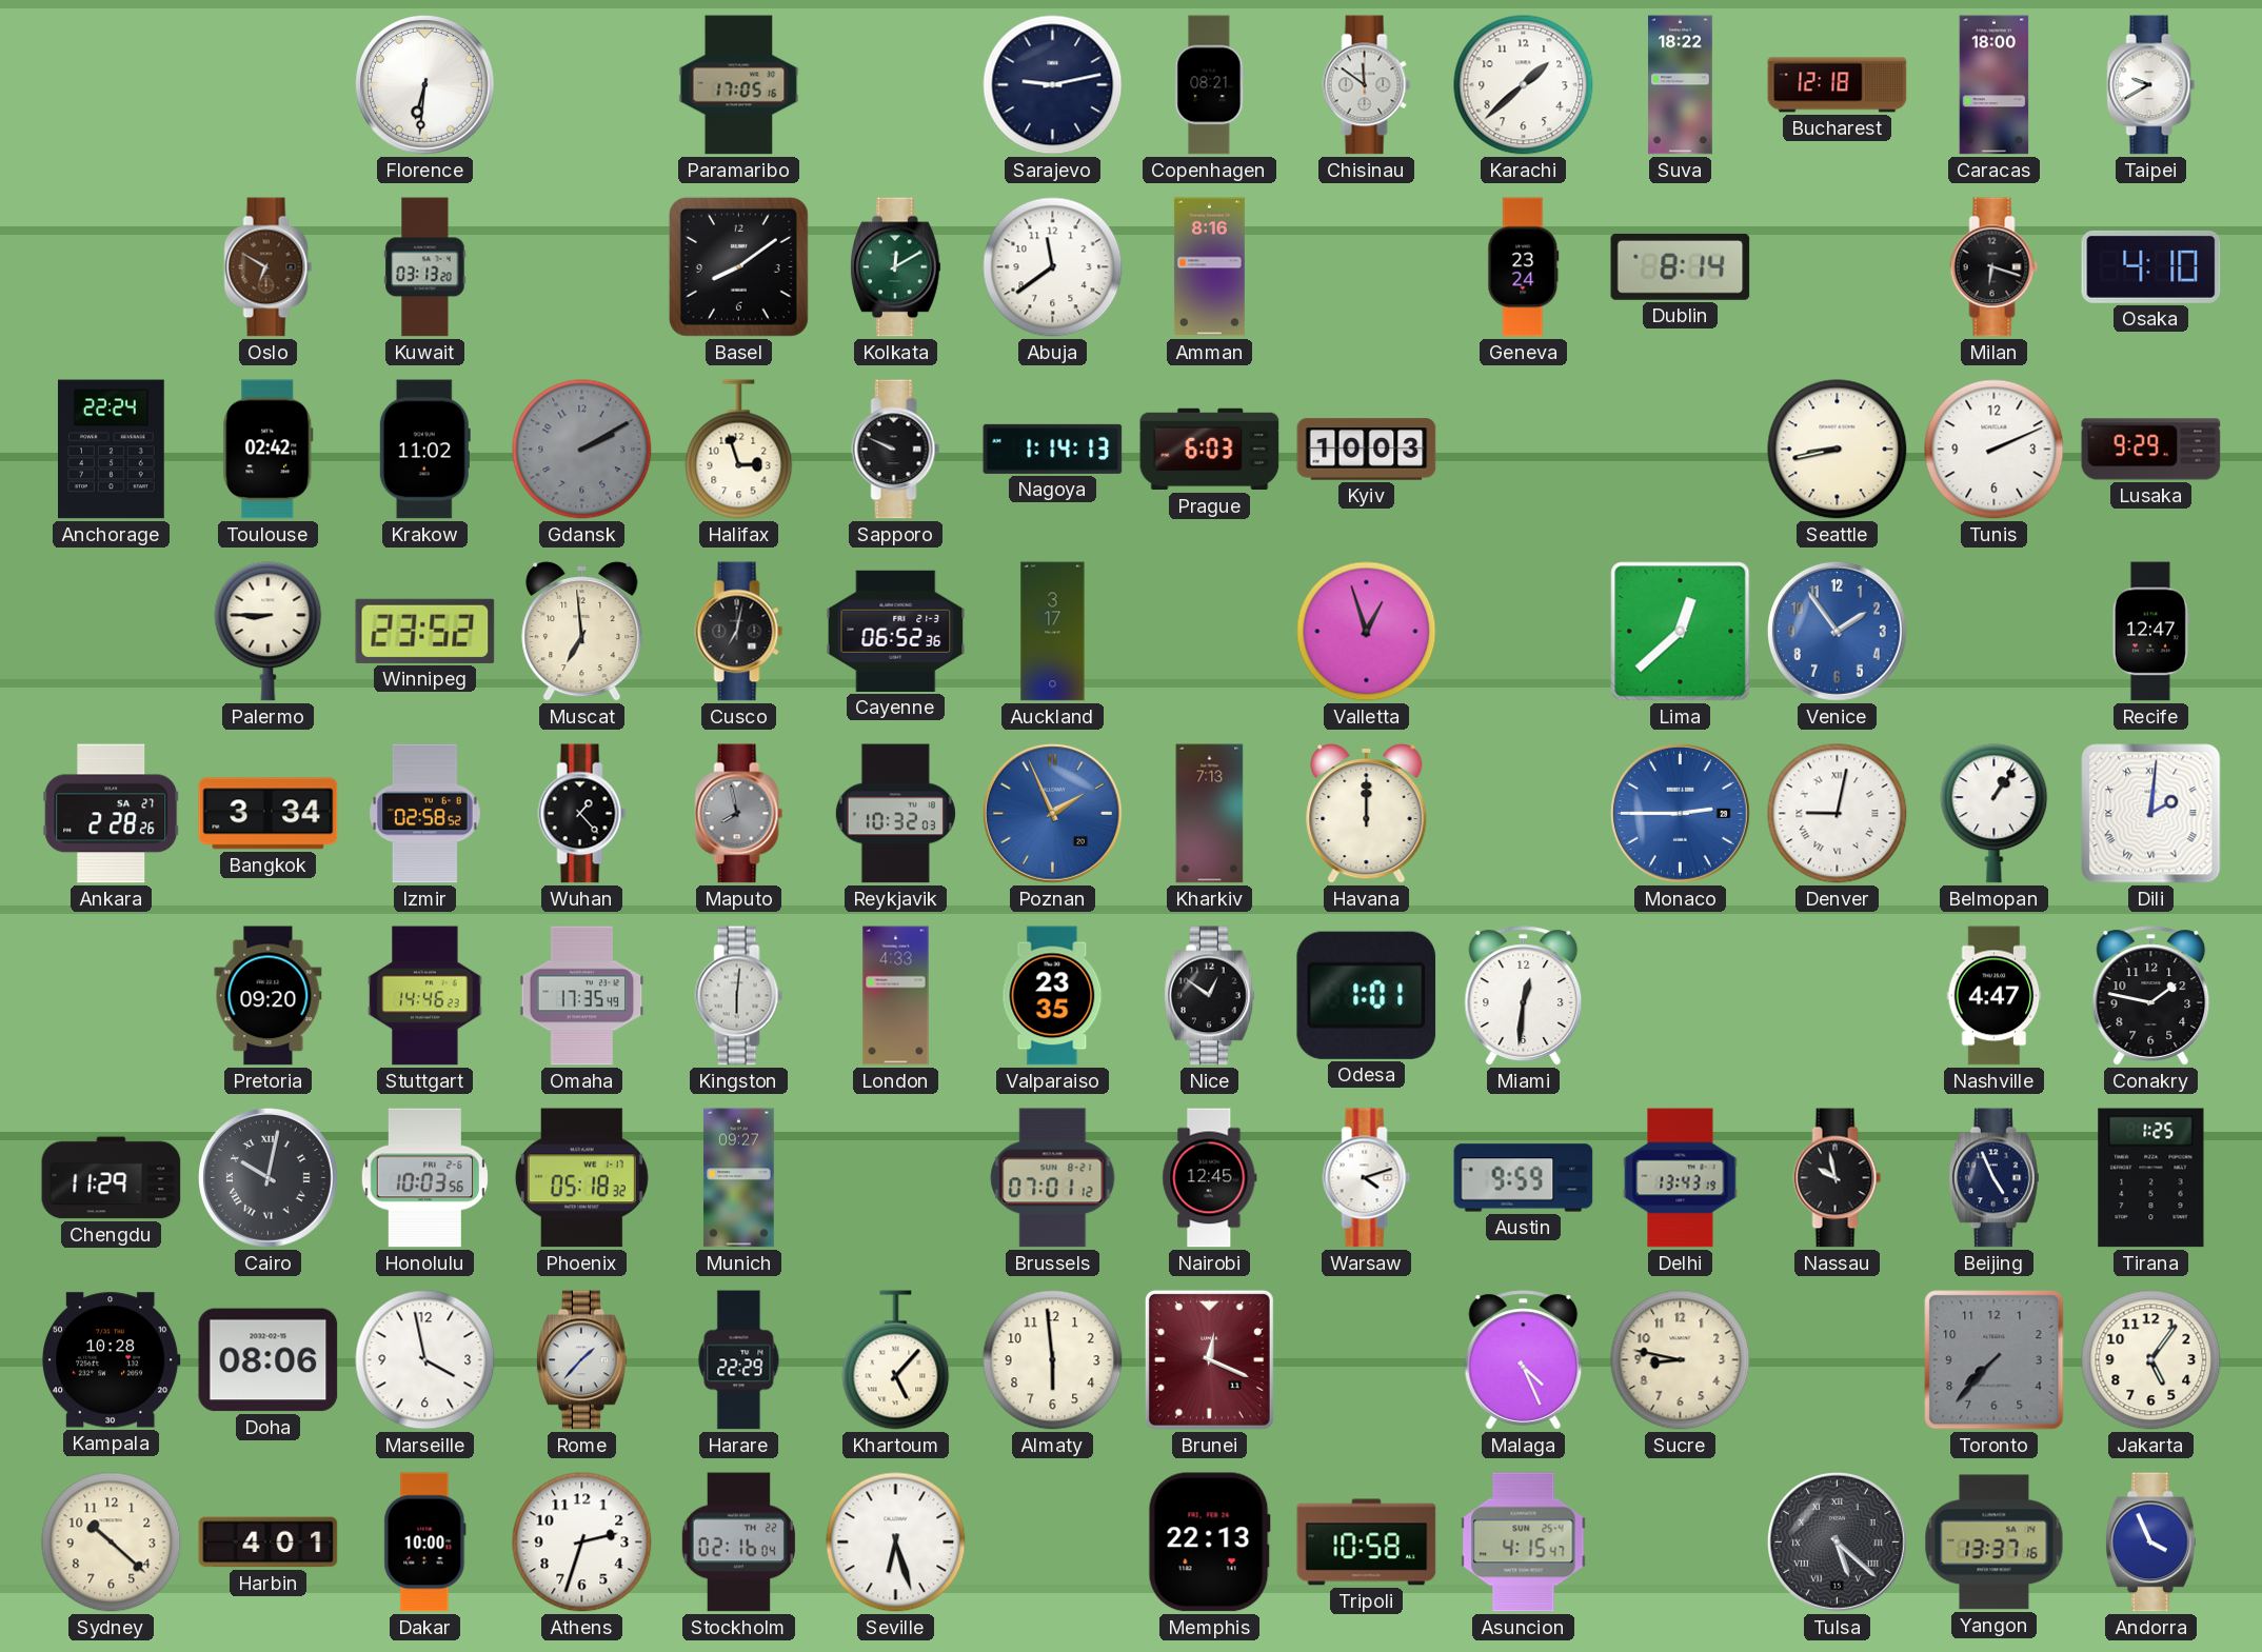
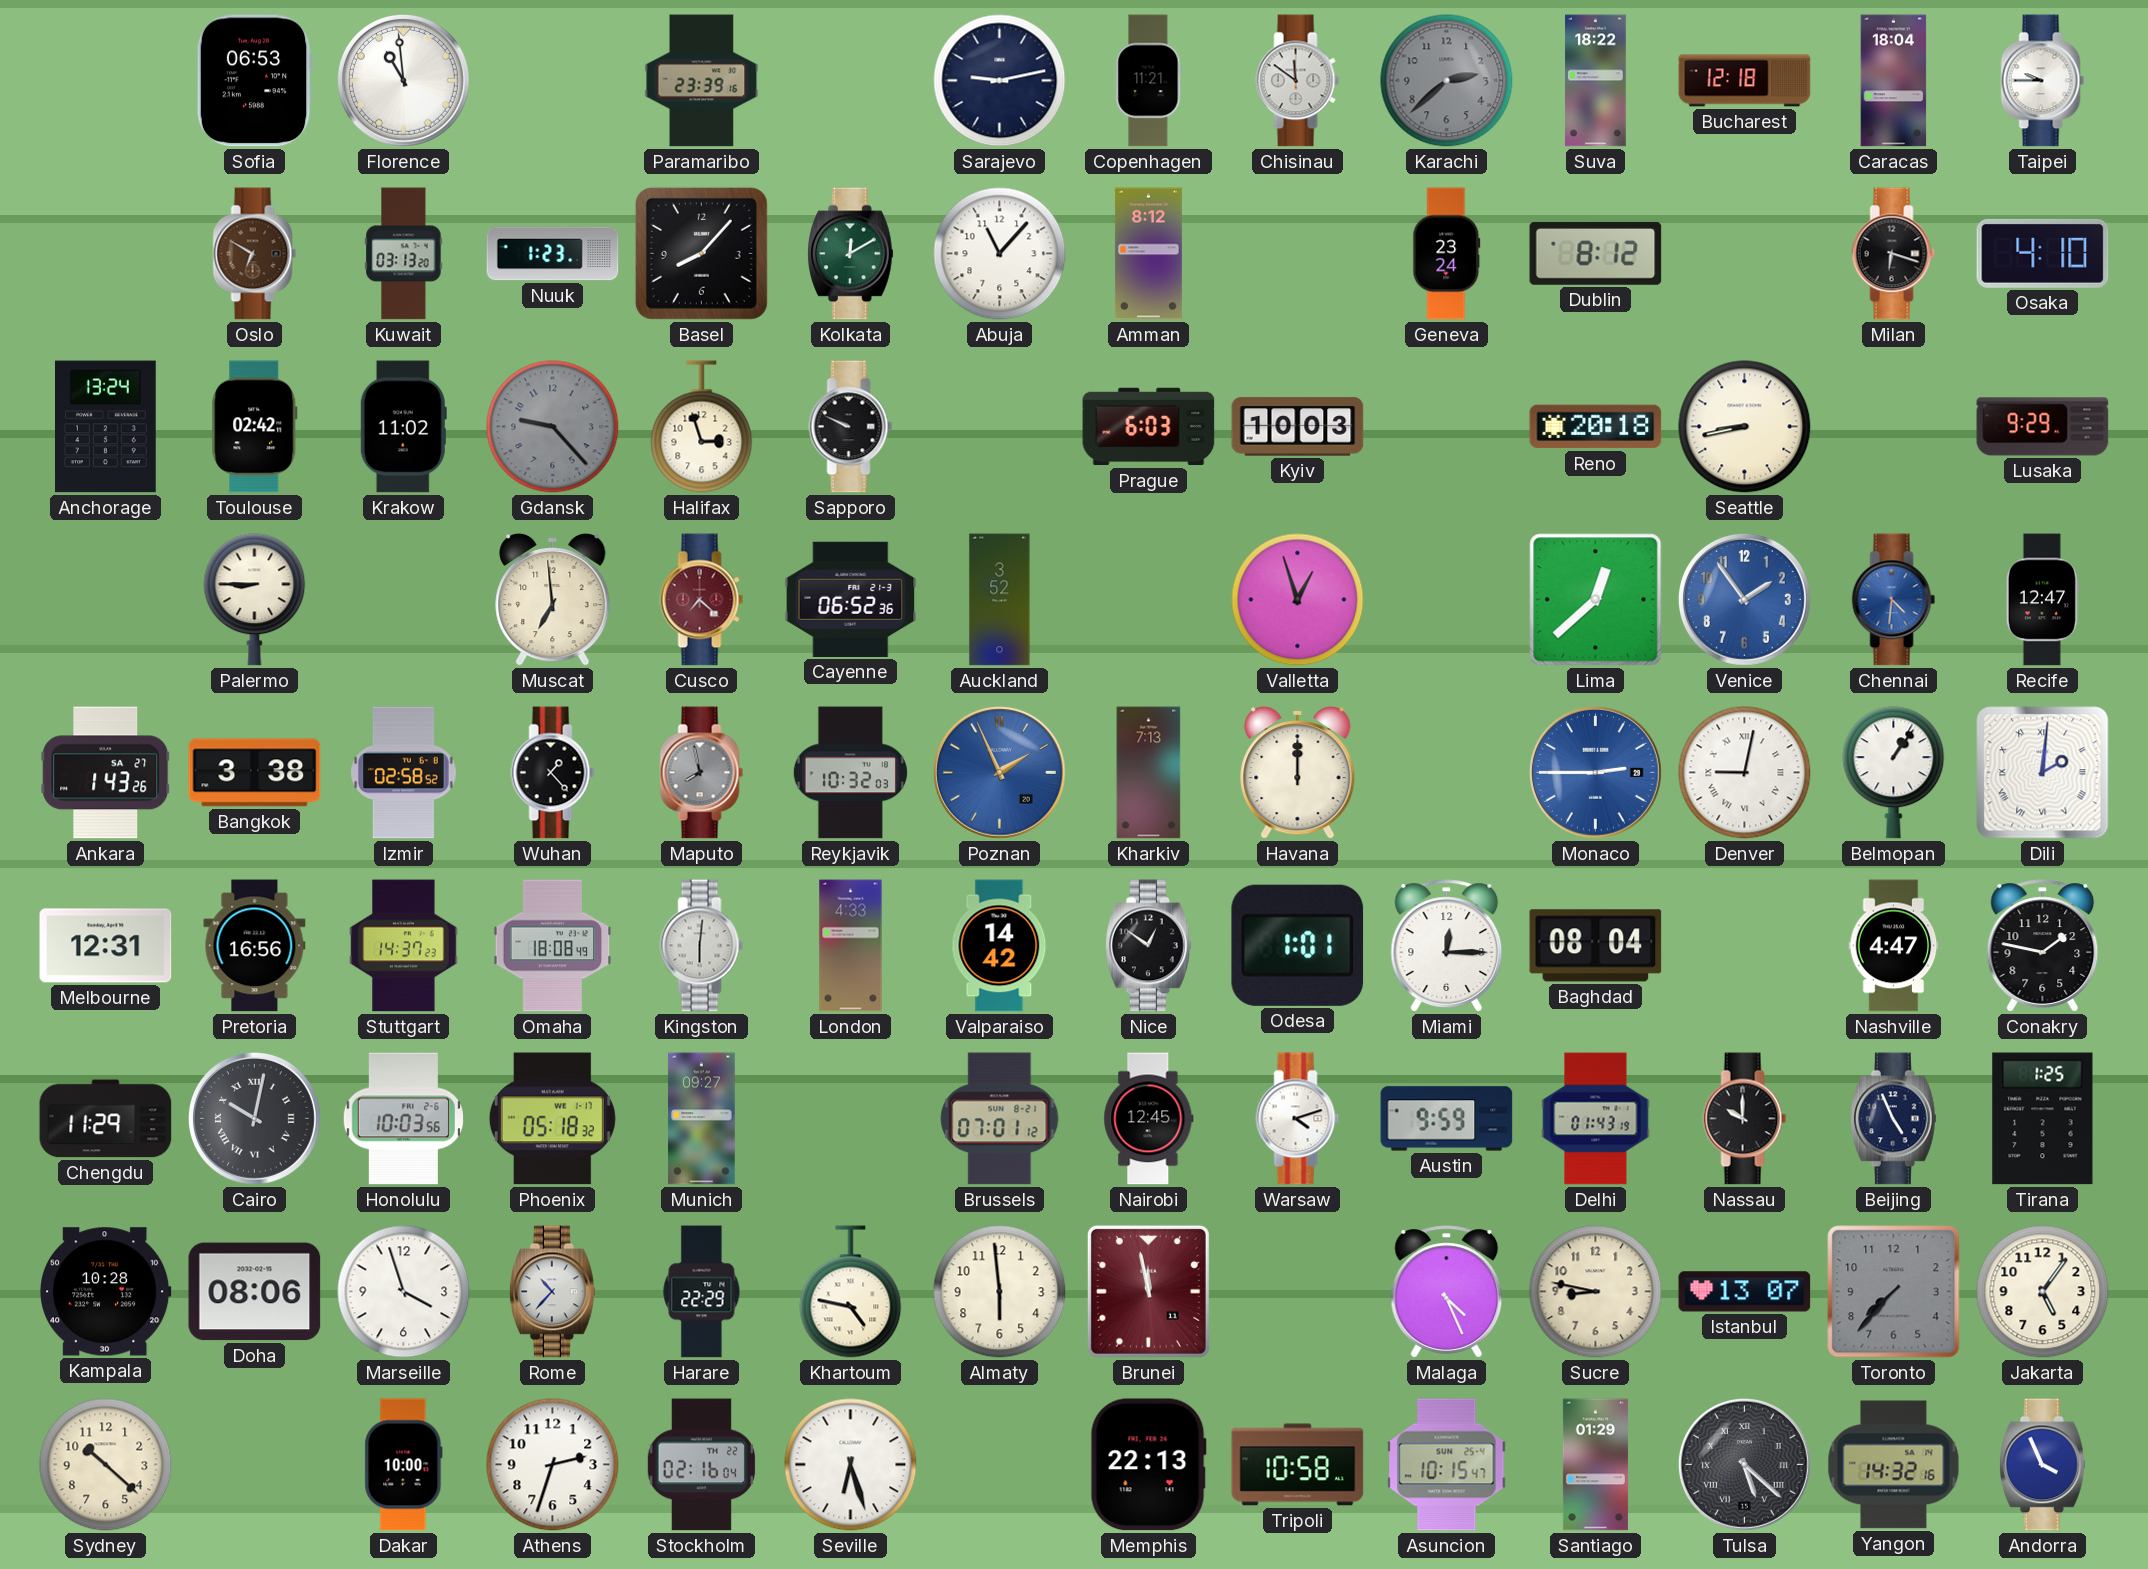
Sofia: none -> 06:53 (254, 81)
Florence: 6:31 -> 10:59 (403, 80)
Paramaribo: 17:05 -> 23:39 (702, 81)
Copenhagen: 08:21 -> 11:21 (1149, 81)
Karachi: 1:38 -> 2:38 (1447, 81)
Karachi dial: white -> grey (1447, 81)
Caracas: 18:00 -> 18:04 (1894, 81)
Taipei: 9:40 -> 9:45 (2043, 81)
Nuuk: none -> 1:23 (553, 254)
Basel: 8:09 -> 8:07 (701, 253)
Abuja: 11:39 -> 11:07 (1000, 254)
Amman: 8:16 -> 8:12 (1148, 254)
Dublin: 8:14 -> 8:12 (1596, 253)
Anchorage: 22:24 -> 13:24 (106, 427)
Gdansk: 2:10 -> 9:23 (553, 427)
Nagoya: 1:14 -> none (1053, 449)
Reno: none -> 20:18 (1596, 427)
Tunis: 2:11 -> none (1995, 450)
Winnipeg: 23:52 -> none (425, 631)
Cusco: 7:02 -> 7:22 (702, 600)
Cusco dial: black -> burgundy (702, 600)
Auckland: 3:17 -> 3:52 (1000, 600)
Chennai: none -> 4:31 (1894, 600)
Ankara: 2:28 -> 1:43 (106, 773)
Bangkok: 3:34 -> 3:38 (255, 773)
Melbourne: none -> 12:31 (106, 946)
Pretoria: 09:20 -> 16:56 (255, 946)
Stuttgart: 14:46 -> 14:37 (404, 946)
Omaha: 17:35 -> 18:08 (553, 946)
Valparaiso: 23:35 -> 14:42 (1000, 946)
Miami: 12:31 -> 12:15 (1447, 946)
Baghdad: none -> 08:04 (1596, 946)
Delhi: 13:43 -> 01:43 (1596, 1119)
Nassau: 9:58 -> 10:00 (1745, 1119)
Marseille: 3:58 -> 3:57 (404, 1292)
Rome: 1:37 -> 10:37 (552, 1292)
Khartoum: 5:07 -> 4:47 (851, 1292)
Brunei: 12:19 -> 11:58 (1148, 1291)
Istanbul: none -> 13:07 (1745, 1292)
Harbin: 4:01 -> none (269, 1542)
Asuncion: 4:15 -> 10:15 (1447, 1465)
Santiago: none -> 01:29 (1595, 1465)
Yangon: 13:37 -> 14:32 (1894, 1465)
